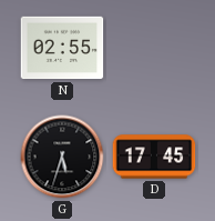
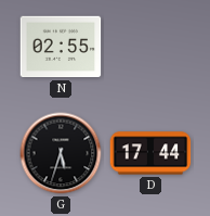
D: 17:45 -> 17:44 (150, 153)
